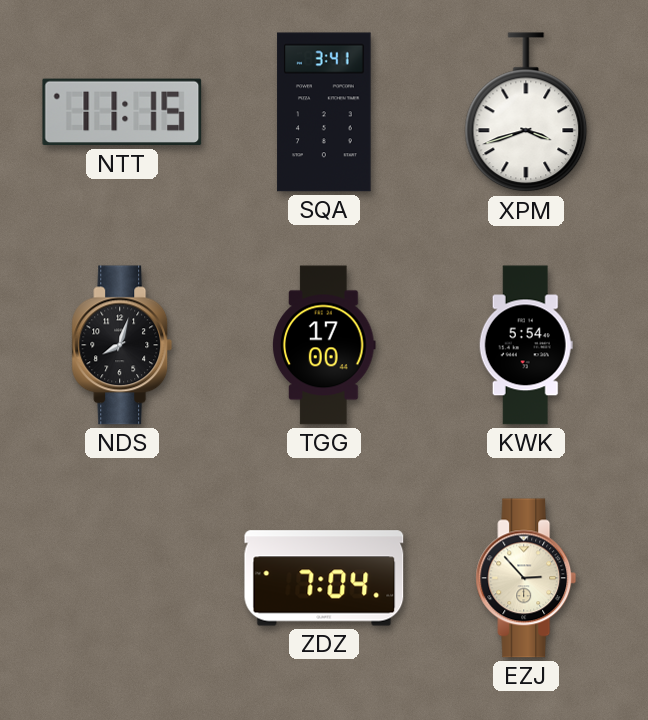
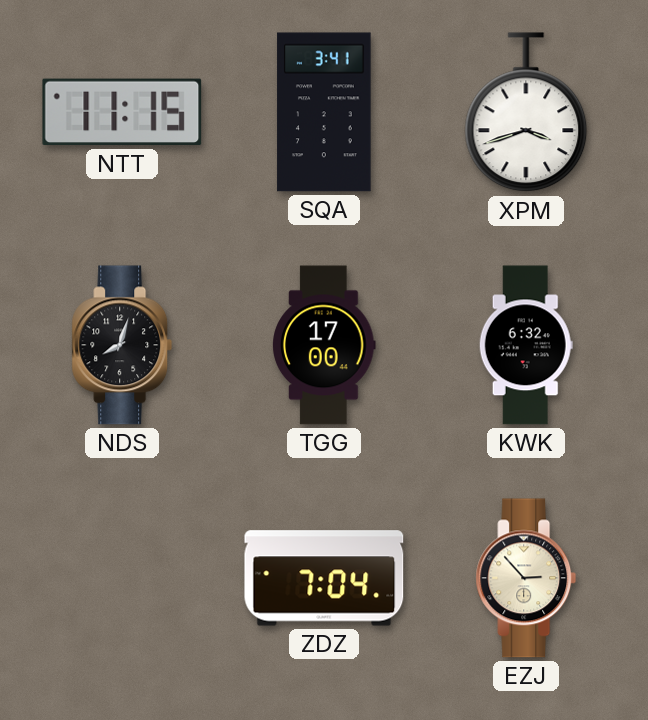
KWK: 5:54 -> 6:32 (526, 345)
